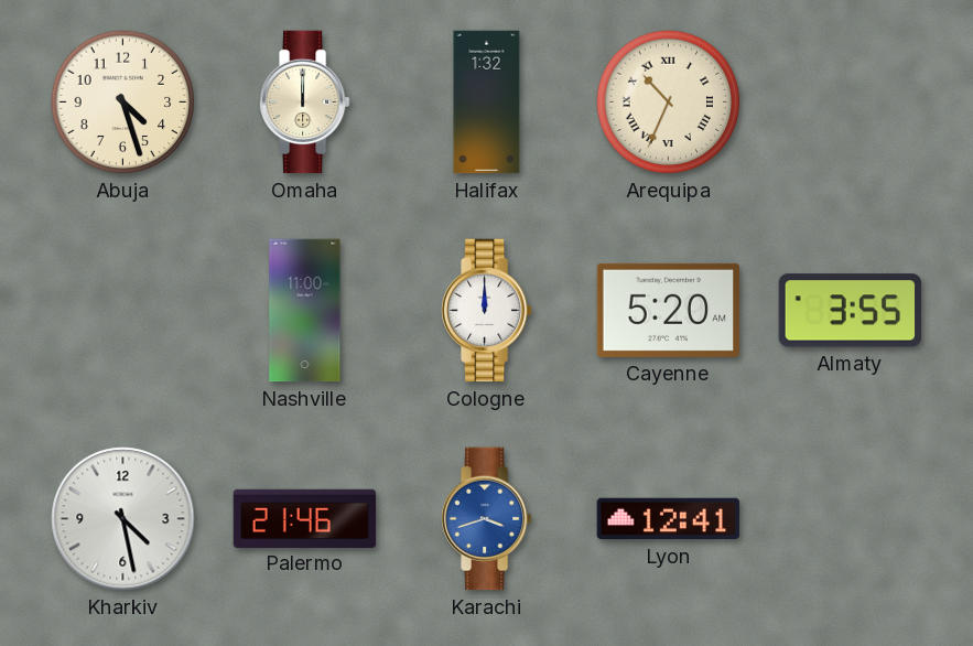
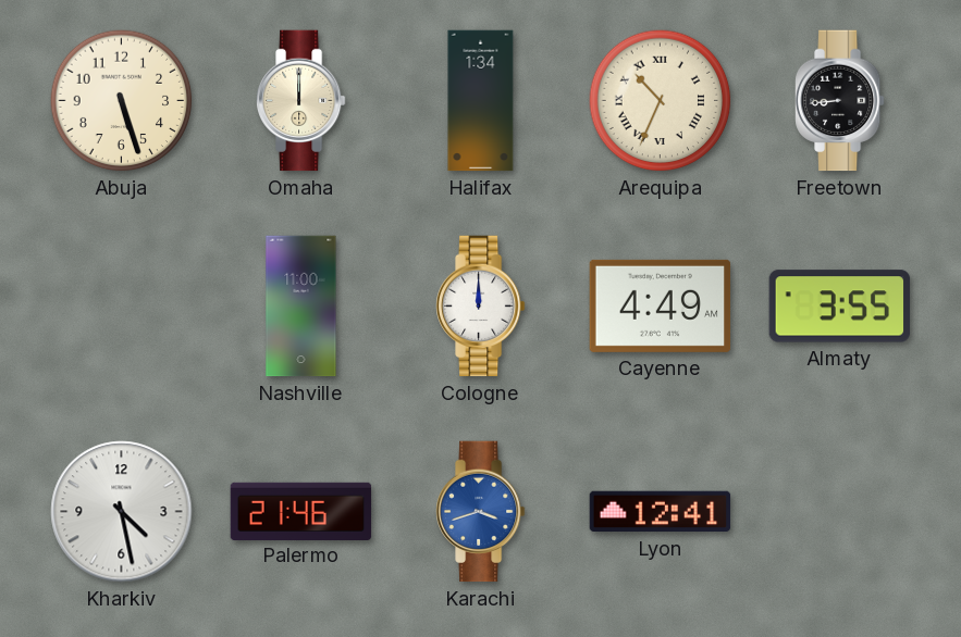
Abuja: 4:27 -> 5:27 (122, 101)
Halifax: 1:32 -> 1:34 (481, 101)
Freetown: none -> 8:44 (840, 101)
Cayenne: 5:20 -> 4:49 (661, 305)
